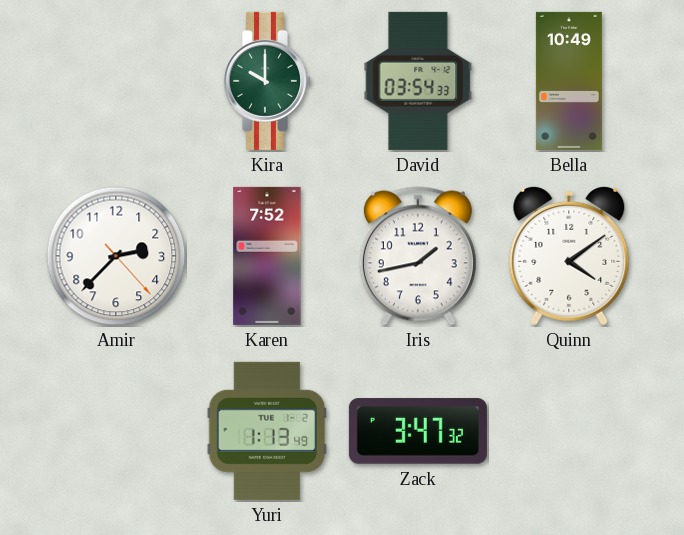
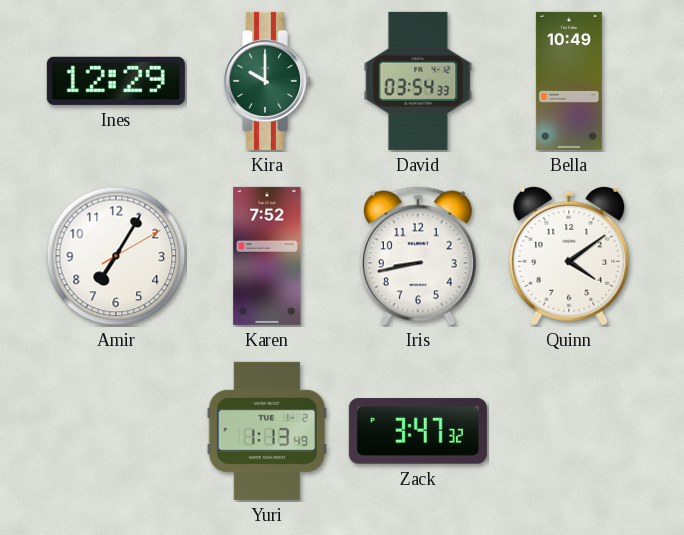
Ines: none -> 12:29 (116, 81)
Amir: 2:37 -> 7:05 (116, 256)
Iris: 1:43 -> 8:43 (418, 256)
